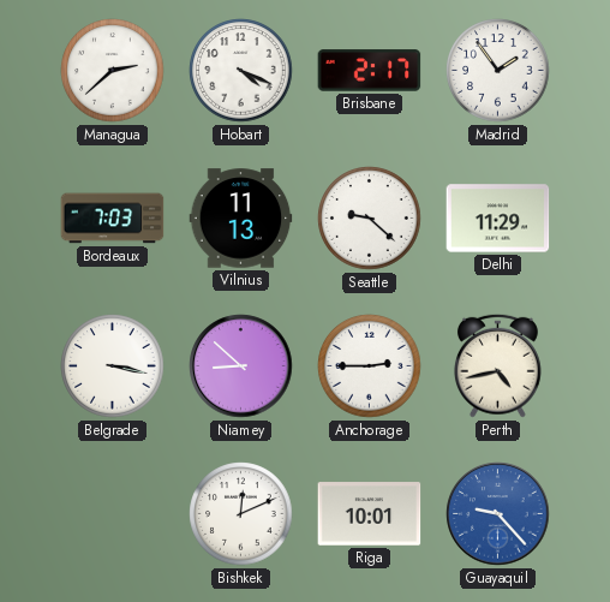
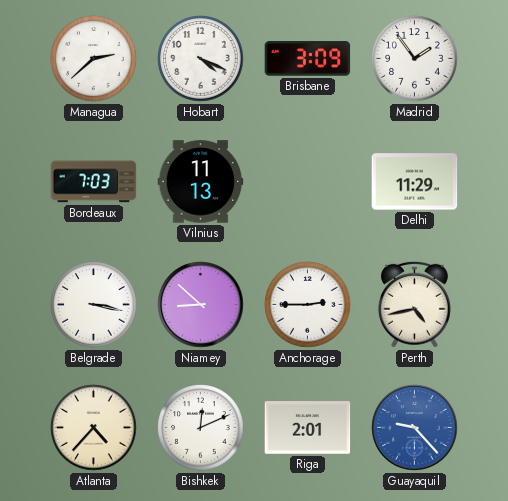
Brisbane: 2:17 -> 3:09 (308, 59)
Seattle: 9:22 -> none (370, 219)
Atlanta: none -> 4:37 (94, 428)
Riga: 10:01 -> 2:01 (308, 428)
